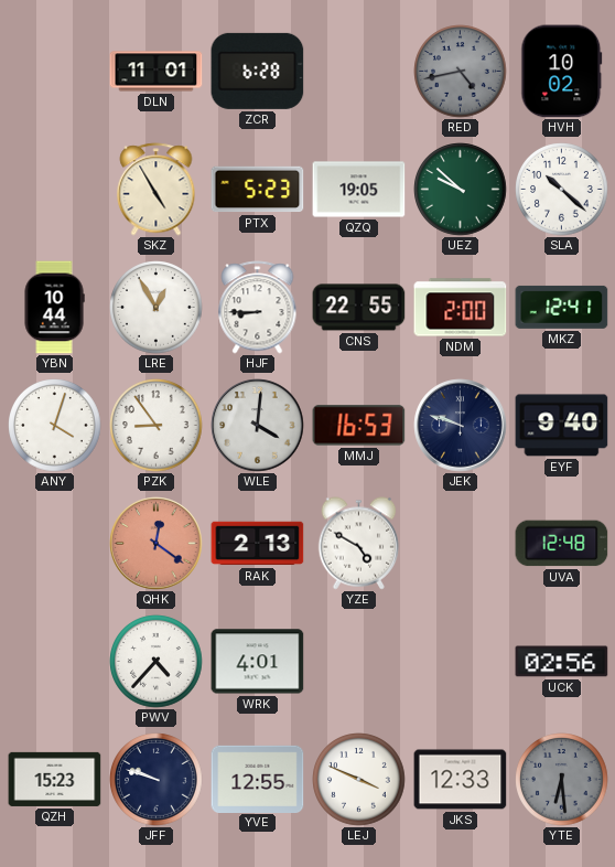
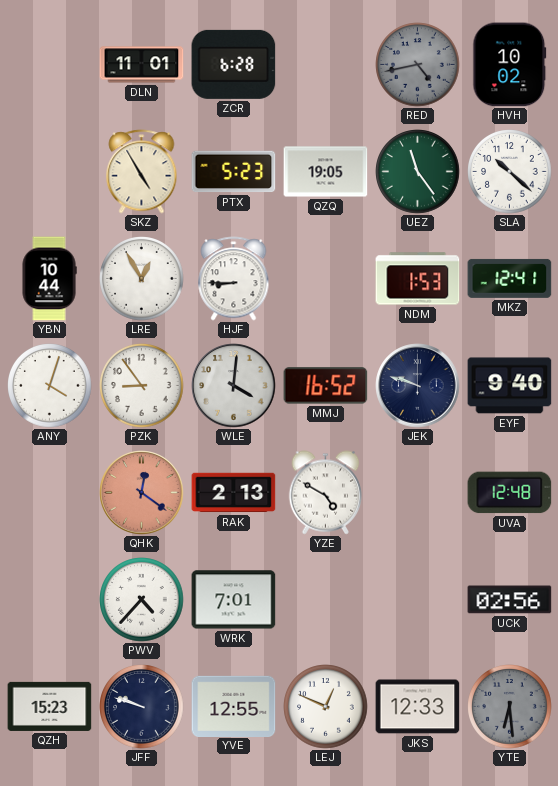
UEZ: 9:52 -> 11:24 (418, 172)
CNS: 22:55 -> none (359, 308)
NDM: 2:00 -> 1:53 (418, 279)
MMJ: 16:53 -> 16:52 (326, 386)
WRK: 4:01 -> 7:01 (234, 600)
LEJ: 3:49 -> 12:49 (326, 707)
